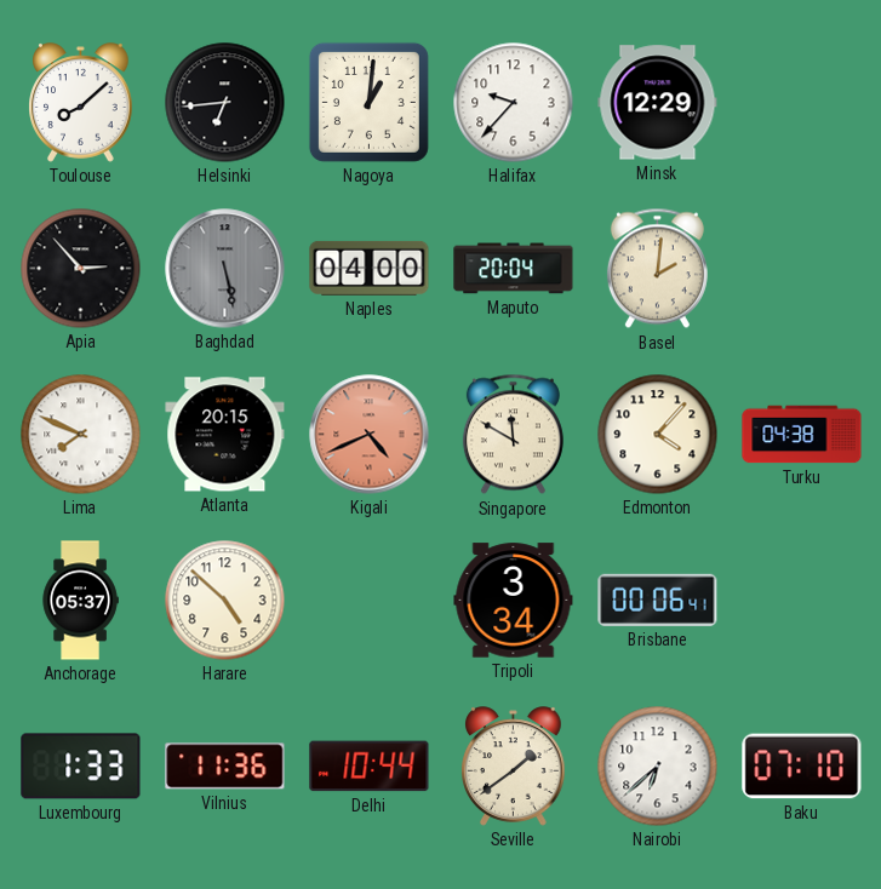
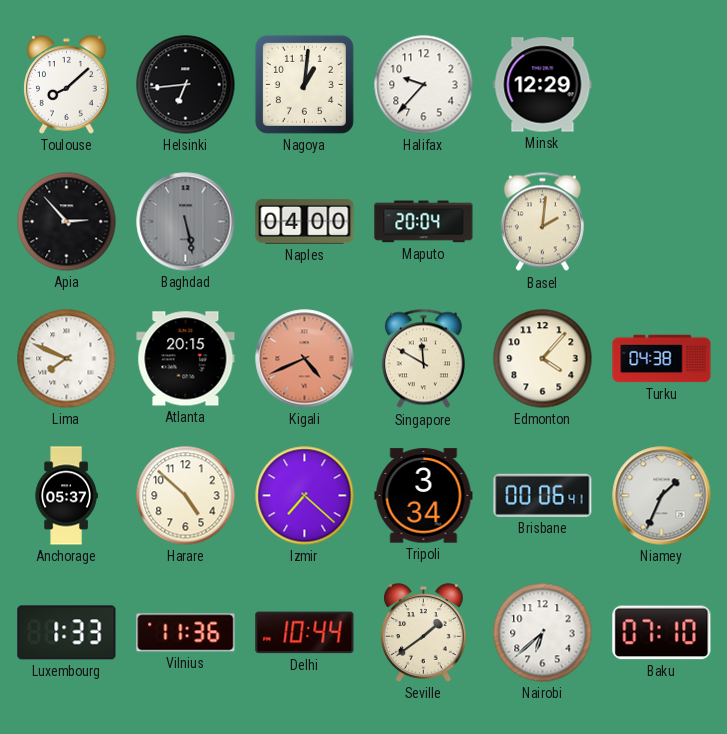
Izmir: none -> 7:22 (305, 496)
Niamey: none -> 1:34 (662, 496)
